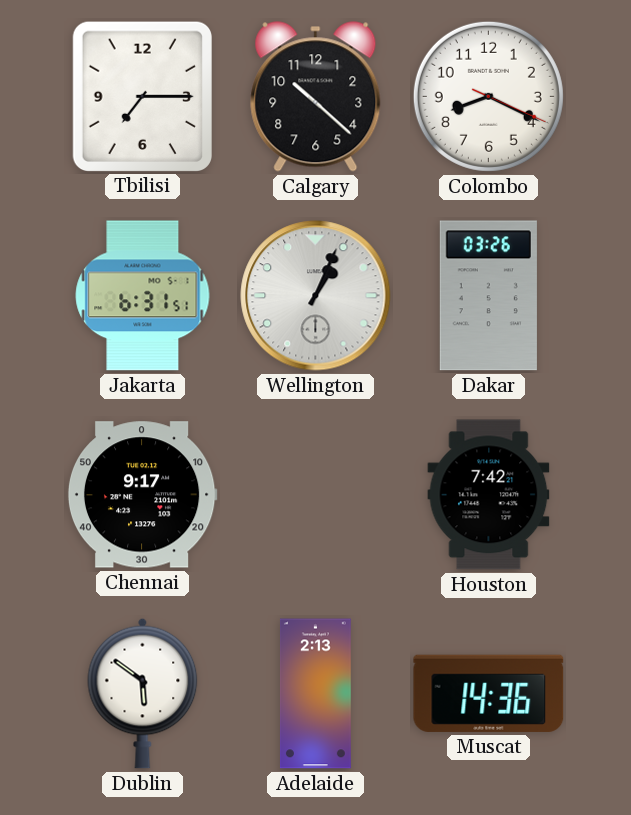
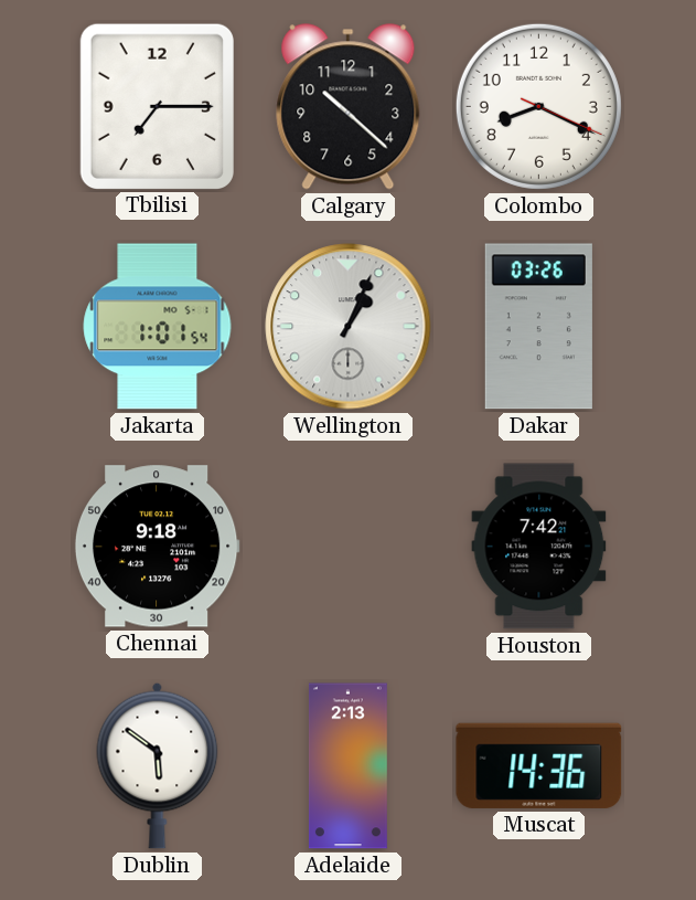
Jakarta: 6:31 -> 1:01 (158, 327)
Chennai: 9:17 -> 9:18 (157, 547)
